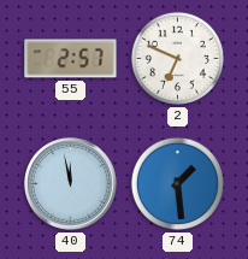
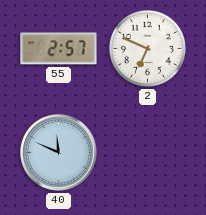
40: 11:58 -> 11:49 (59, 153)
74: 1:29 -> none (177, 183)
